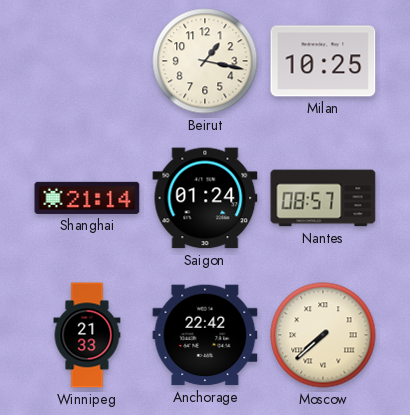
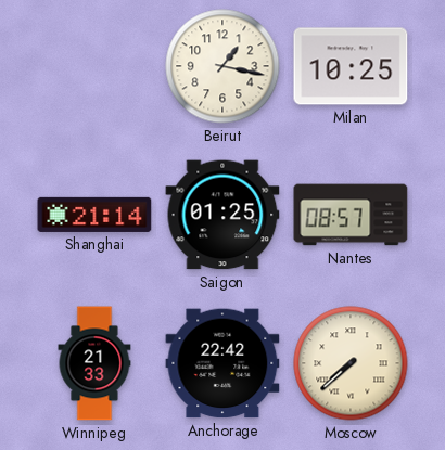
Saigon: 01:24 -> 01:25 (223, 215)
